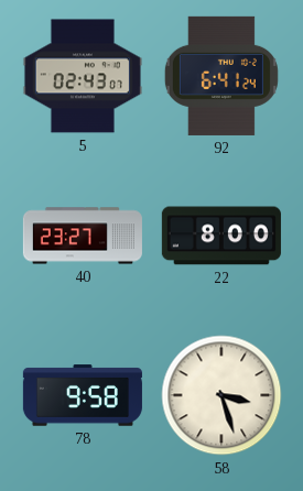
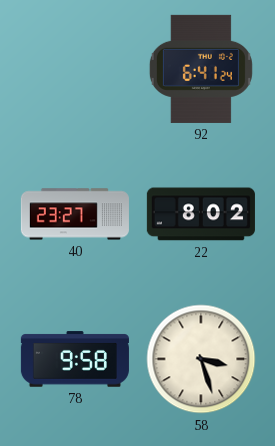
5: 02:43 -> none (83, 76)
22: 8:00 -> 8:02 (201, 214)
